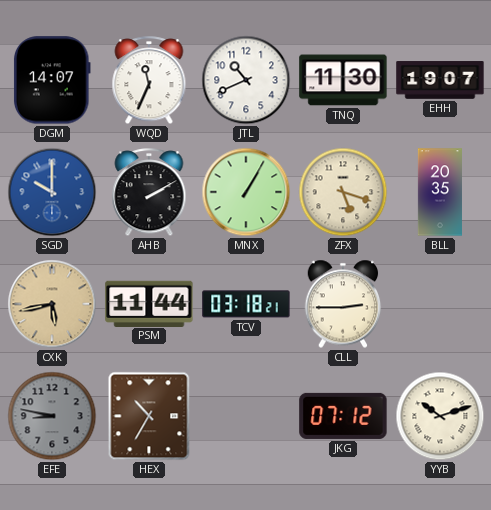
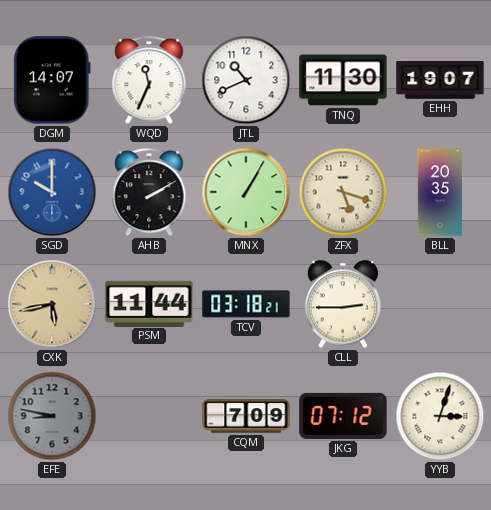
HEX: 10:35 -> none (149, 416)
CQM: none -> 7:09 (246, 416)
YYB: 10:12 -> 3:03 (440, 416)
